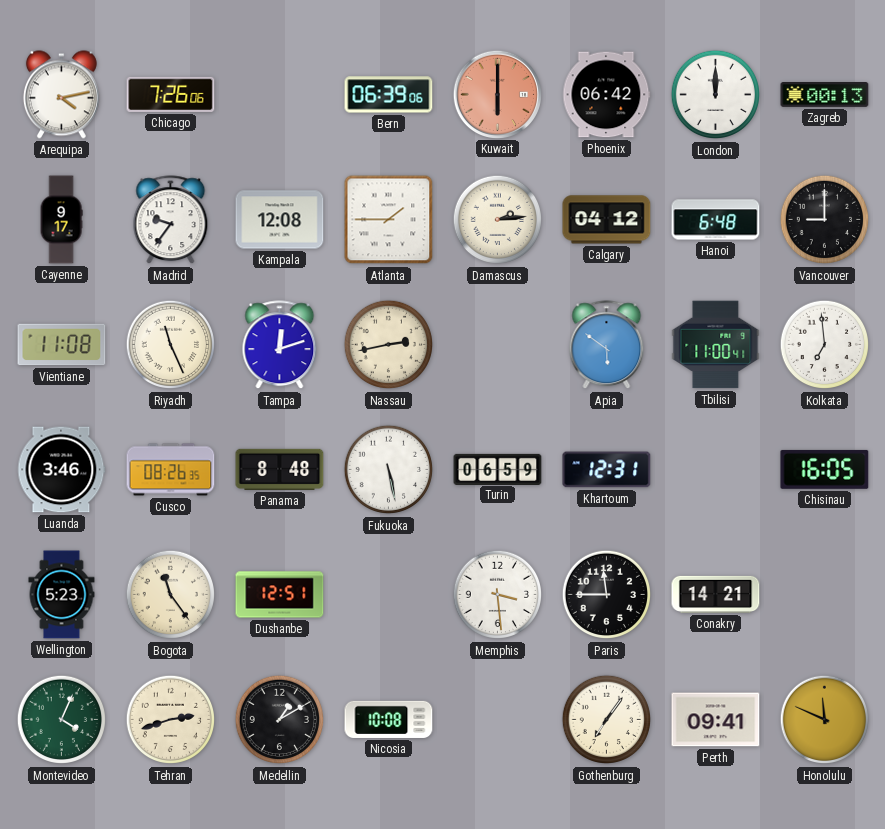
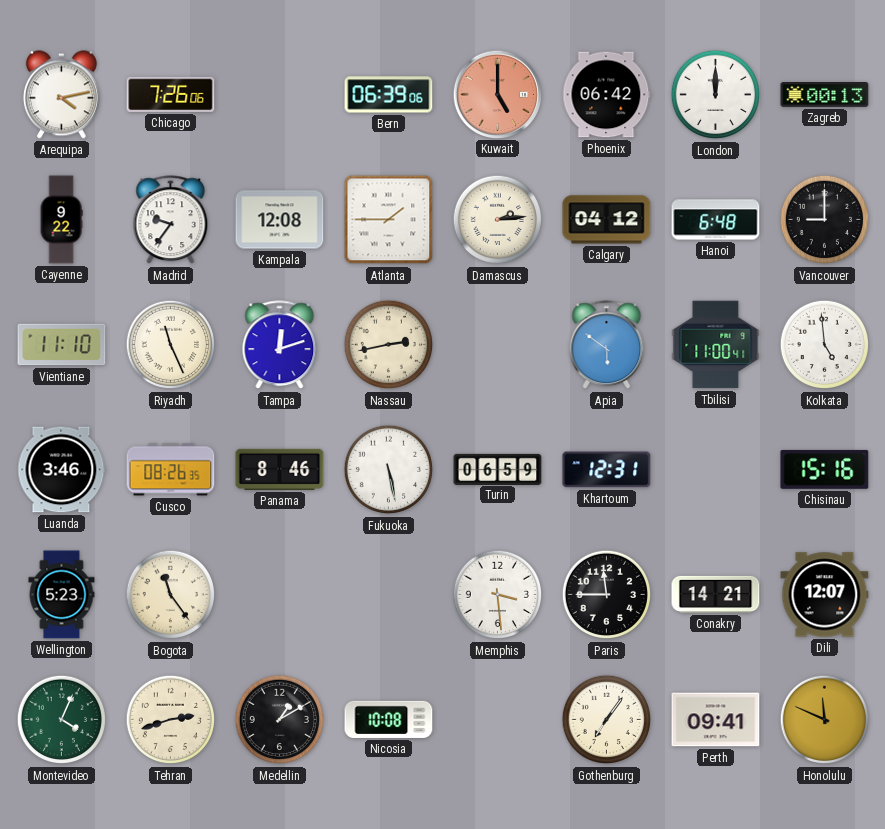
Kuwait: 6:00 -> 5:00 (497, 94)
Cayenne: 9:17 -> 9:22 (61, 220)
Vientiane: 11:08 -> 11:10 (62, 345)
Kolkata: 6:59 -> 4:59 (825, 345)
Panama: 8:48 -> 8:46 (280, 469)
Chisinau: 16:05 -> 15:16 (825, 469)
Dushanbe: 12:51 -> none (280, 595)
Dili: none -> 12:07 (825, 595)
